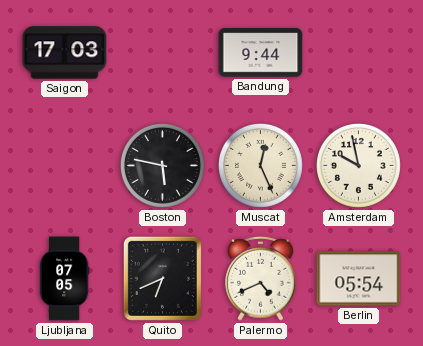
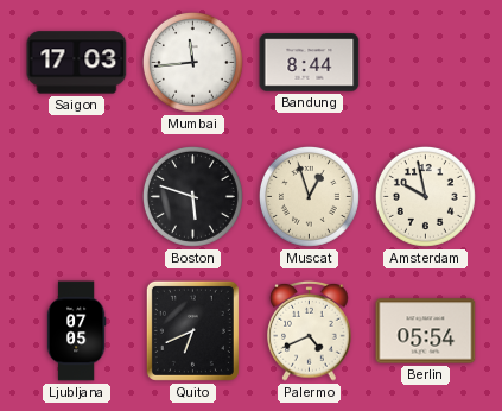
Mumbai: none -> 11:44 (192, 62)
Bandung: 9:44 -> 8:44 (310, 63)
Boston: 5:47 -> 5:48 (192, 196)
Muscat: 12:26 -> 12:57 (309, 196)
